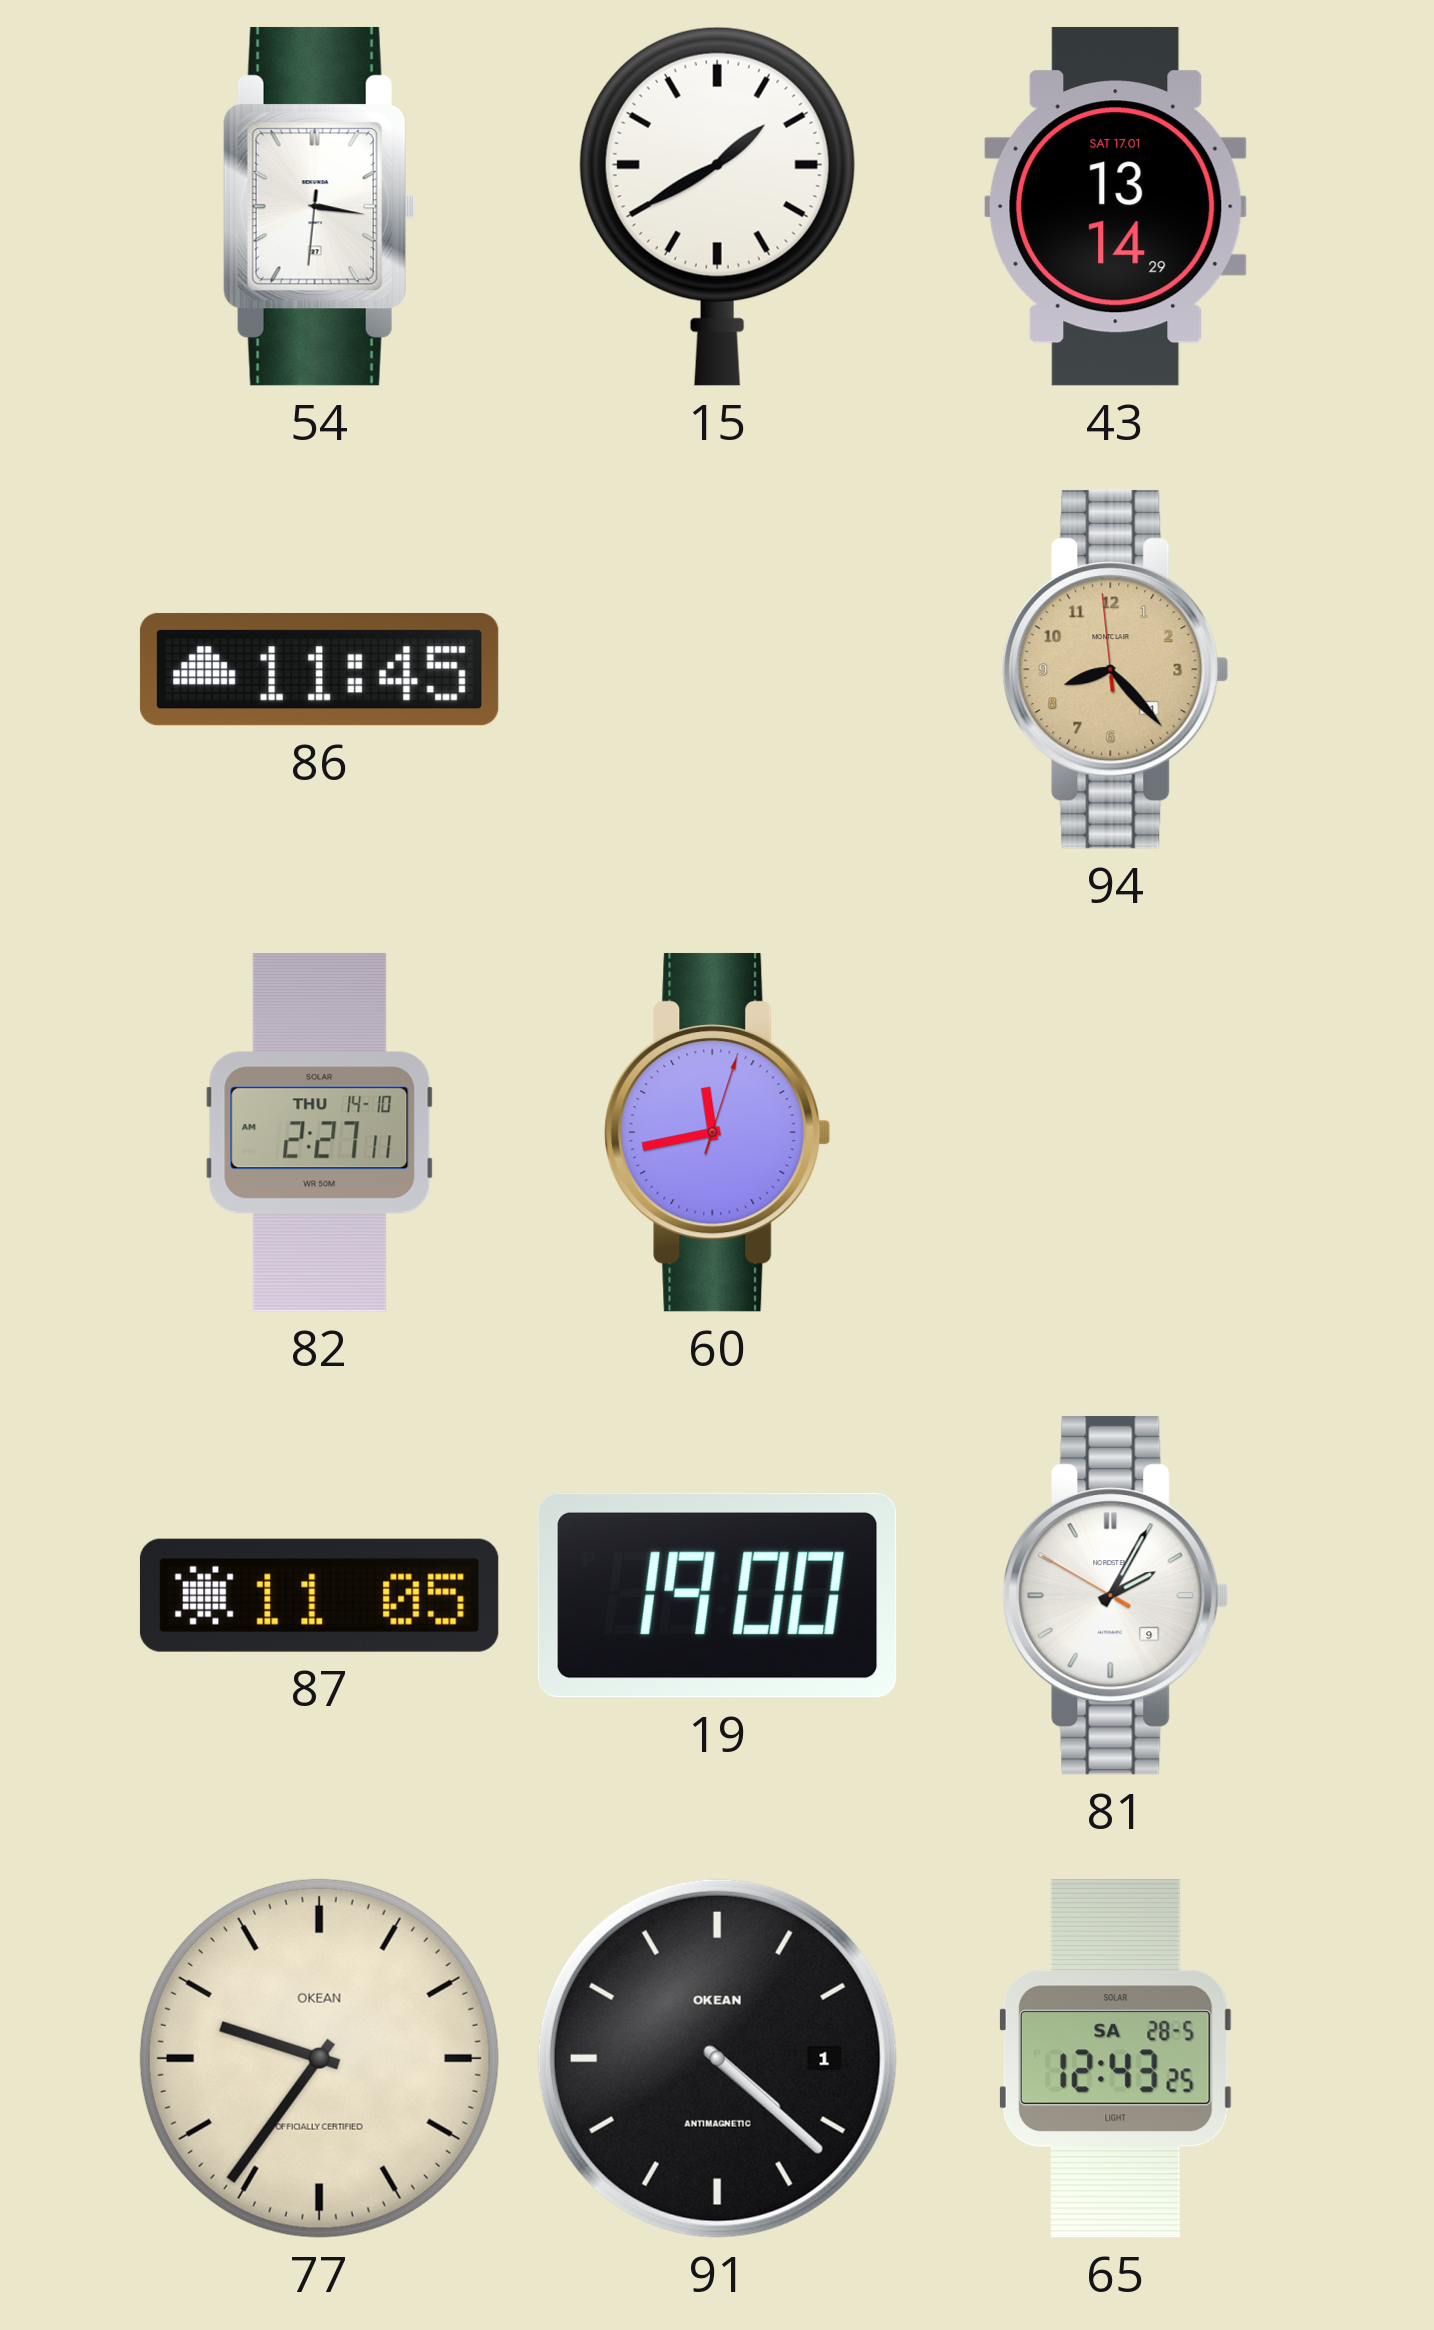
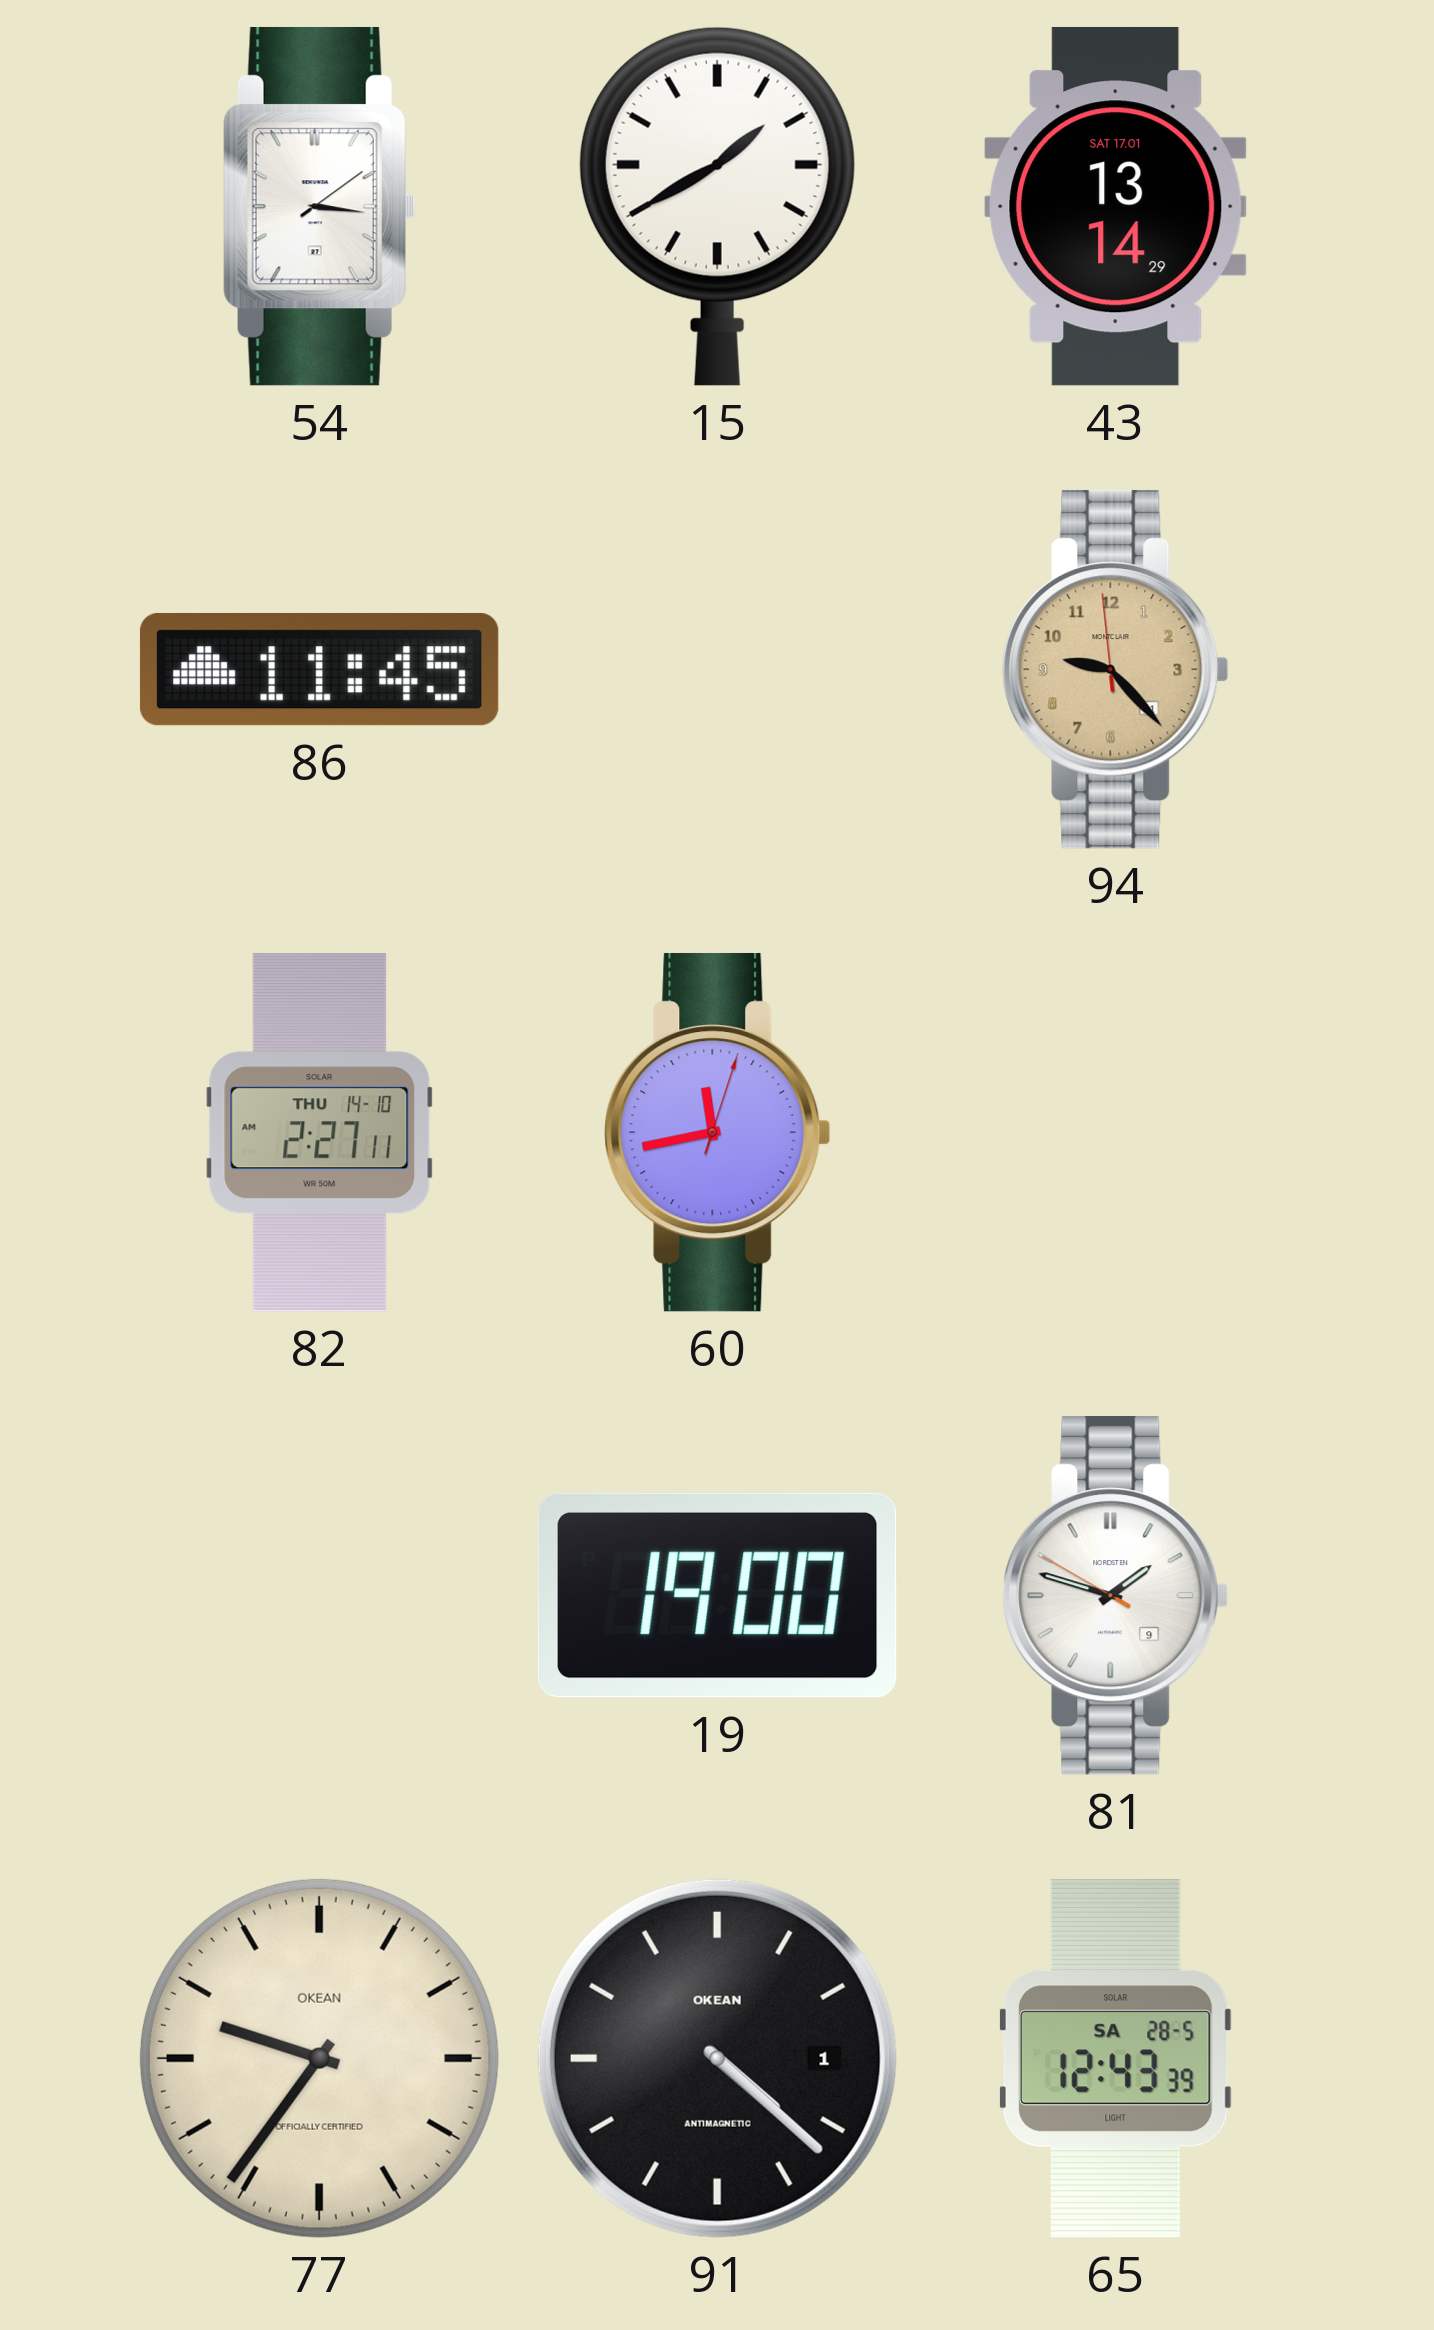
54: 3:16:31 -> 3:16:09 (319, 206)
94: 8:22 -> 9:22 (1116, 669)
87: 11:05 -> none (319, 1595)
81: 2:04 -> 1:47 (1116, 1595)
65: 12:43:25 -> 12:43:39 (1115, 2059)
